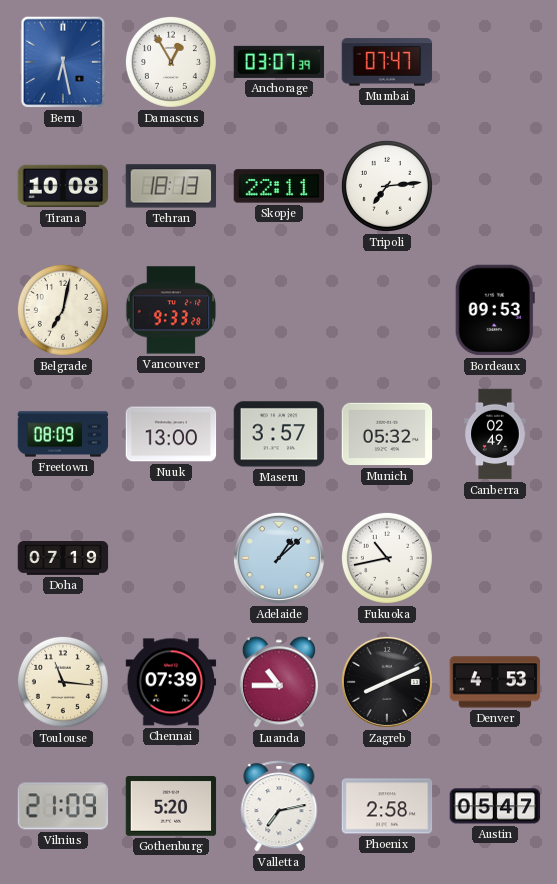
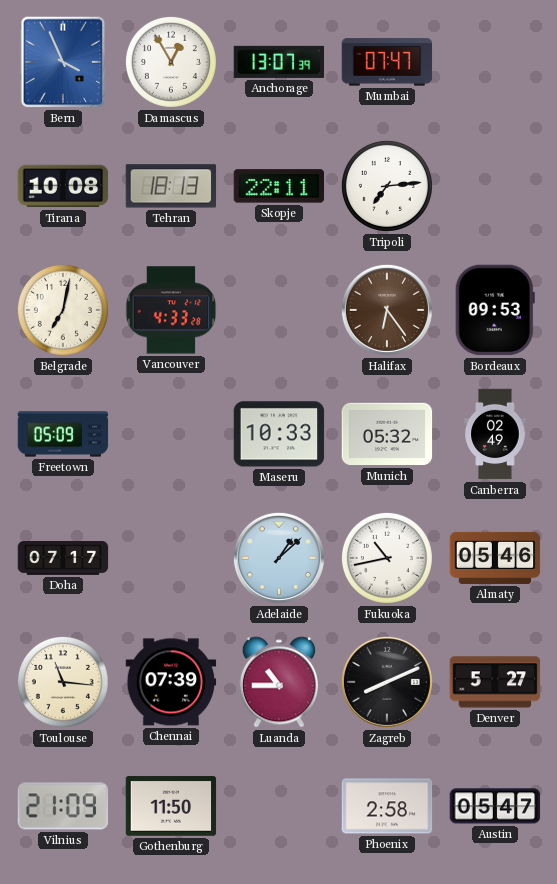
Bern: 6:28 -> 3:56 (63, 62)
Anchorage: 03:07 -> 13:07 (279, 62)
Vancouver: 9:33 -> 4:33 (171, 310)
Halifax: none -> 6:24 (387, 310)
Freetown: 08:09 -> 05:09 (63, 434)
Nuuk: 13:00 -> none (171, 434)
Maseru: 3:57 -> 10:33 (279, 434)
Doha: 07:19 -> 07:17 (63, 559)
Almaty: none -> 05:46 (495, 558)
Denver: 4:53 -> 5:27 (495, 682)
Gothenburg: 5:20 -> 11:50 (171, 806)
Valletta: 7:13 -> none (279, 806)
